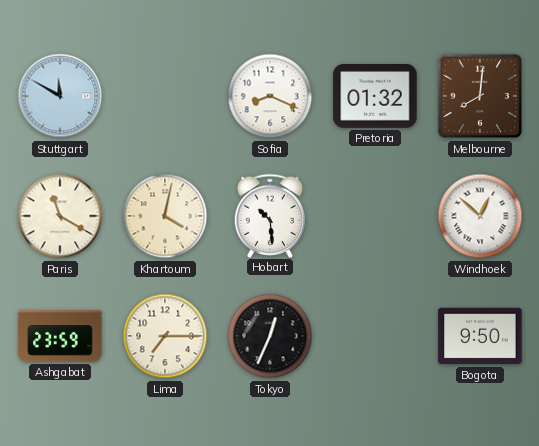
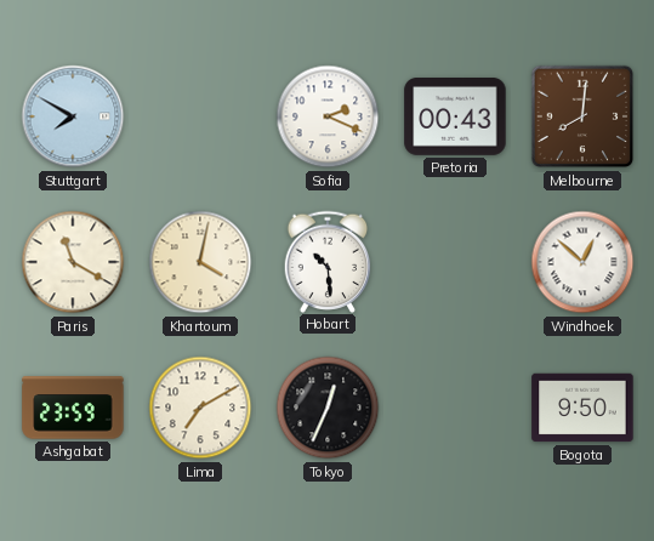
Stuttgart: 11:50 -> 7:50 (73, 116)
Sofia: 8:19 -> 2:19 (328, 116)
Pretoria: 01:32 -> 00:43 (455, 118)
Lima: 7:15 -> 7:10 (200, 408)
